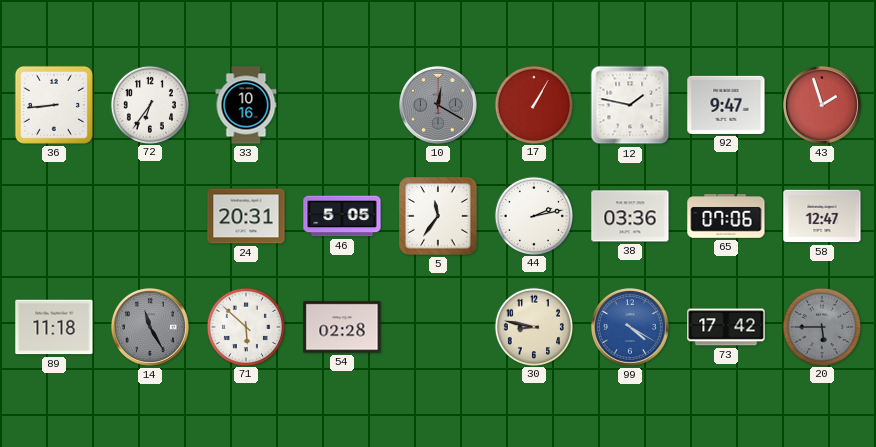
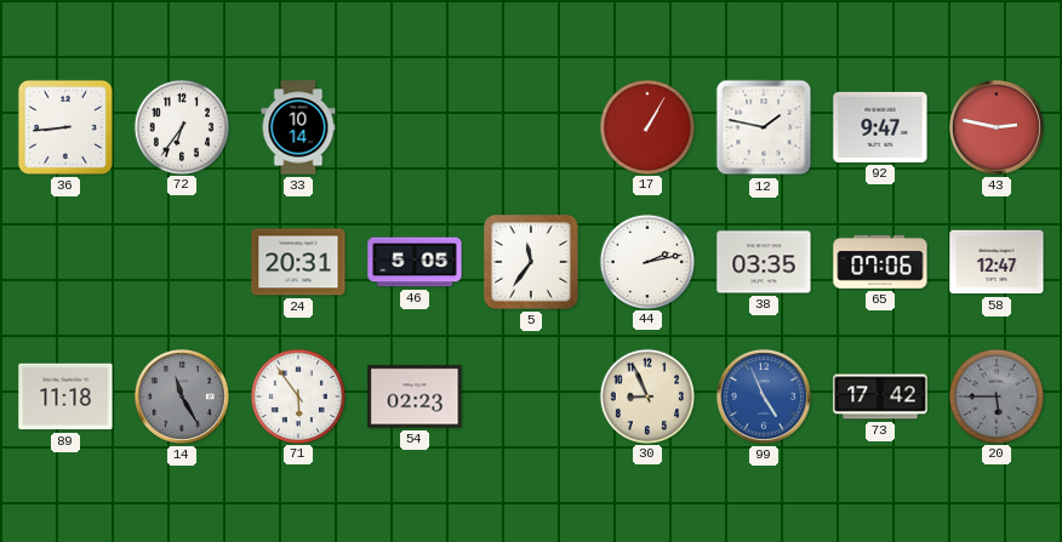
33: 10:16 -> 10:14 (298, 127)
10: 12:20 -> none (438, 105)
43: 1:57 -> 2:47 (997, 127)
38: 03:36 -> 03:35 (764, 262)
71: 5:52 -> 5:54 (297, 395)
54: 02:28 -> 02:23 (415, 396)
30: 8:47 -> 8:56 (646, 395)
99: 4:20 -> 4:56 (764, 396)
